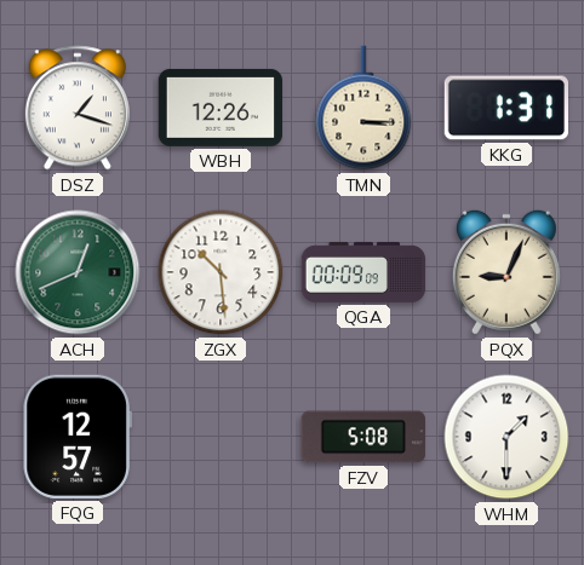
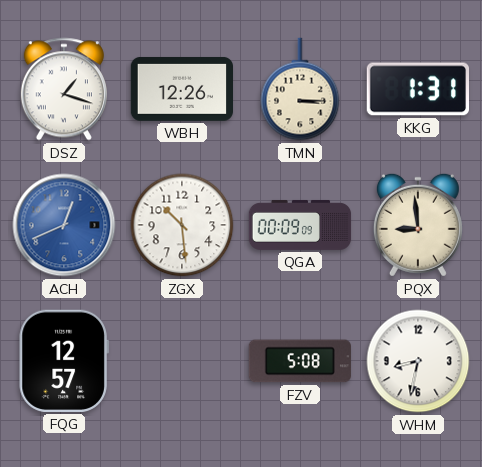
ACH dial: green -> blue (64, 225)
PQX: 9:04 -> 8:59 (418, 225)
WHM: 1:30 -> 8:32 (418, 361)
